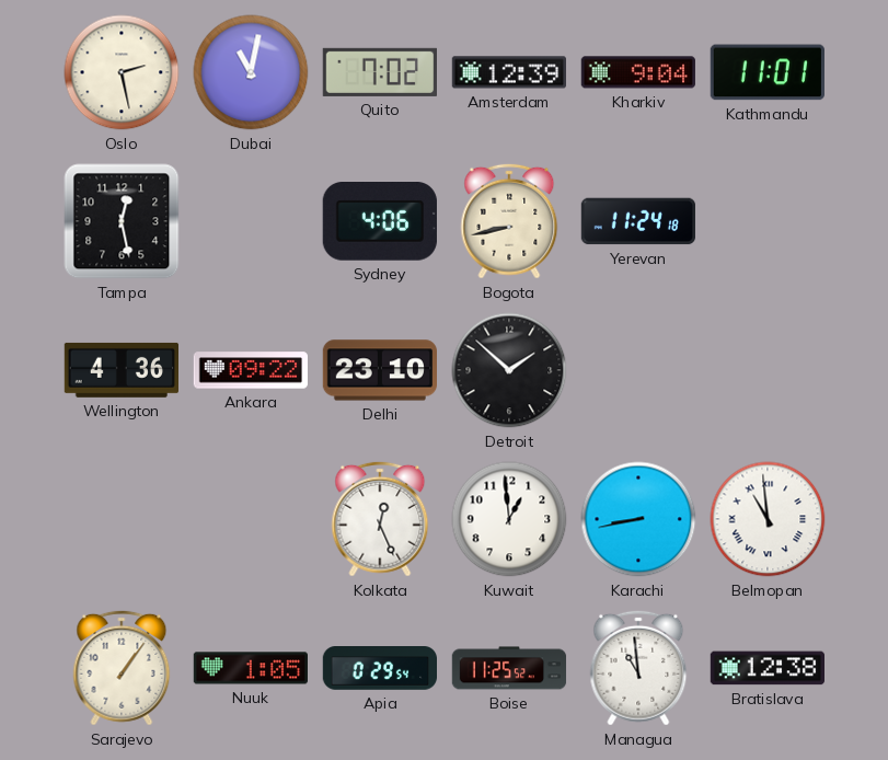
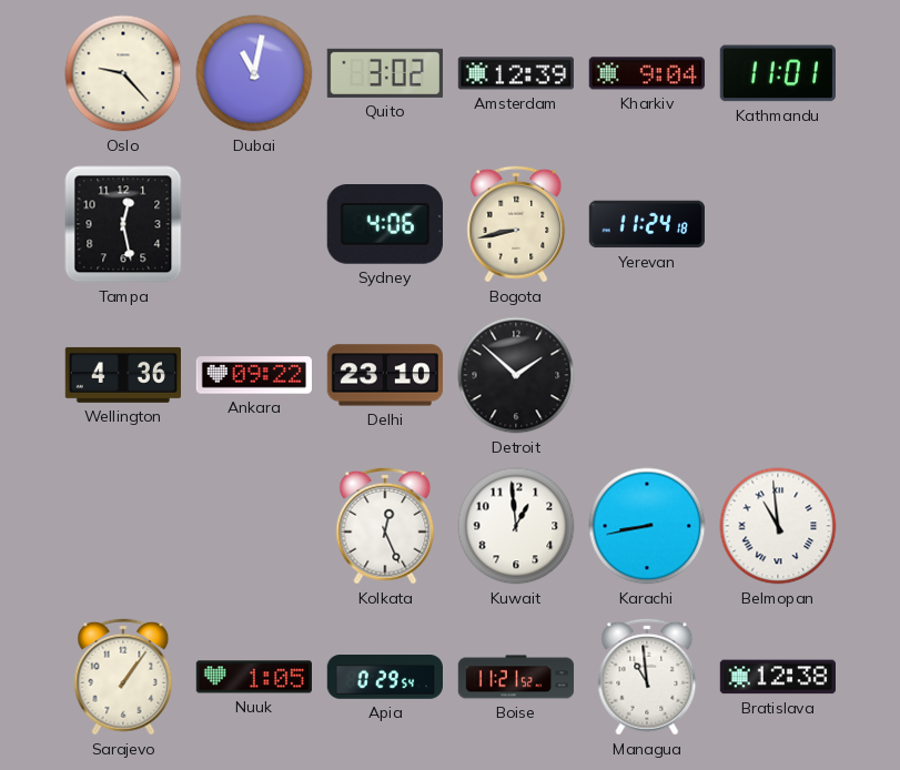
Oslo: 2:28 -> 9:23 (123, 73)
Quito: 7:02 -> 3:02 (384, 73)
Boise: 11:25 -> 11:21 (516, 677)
